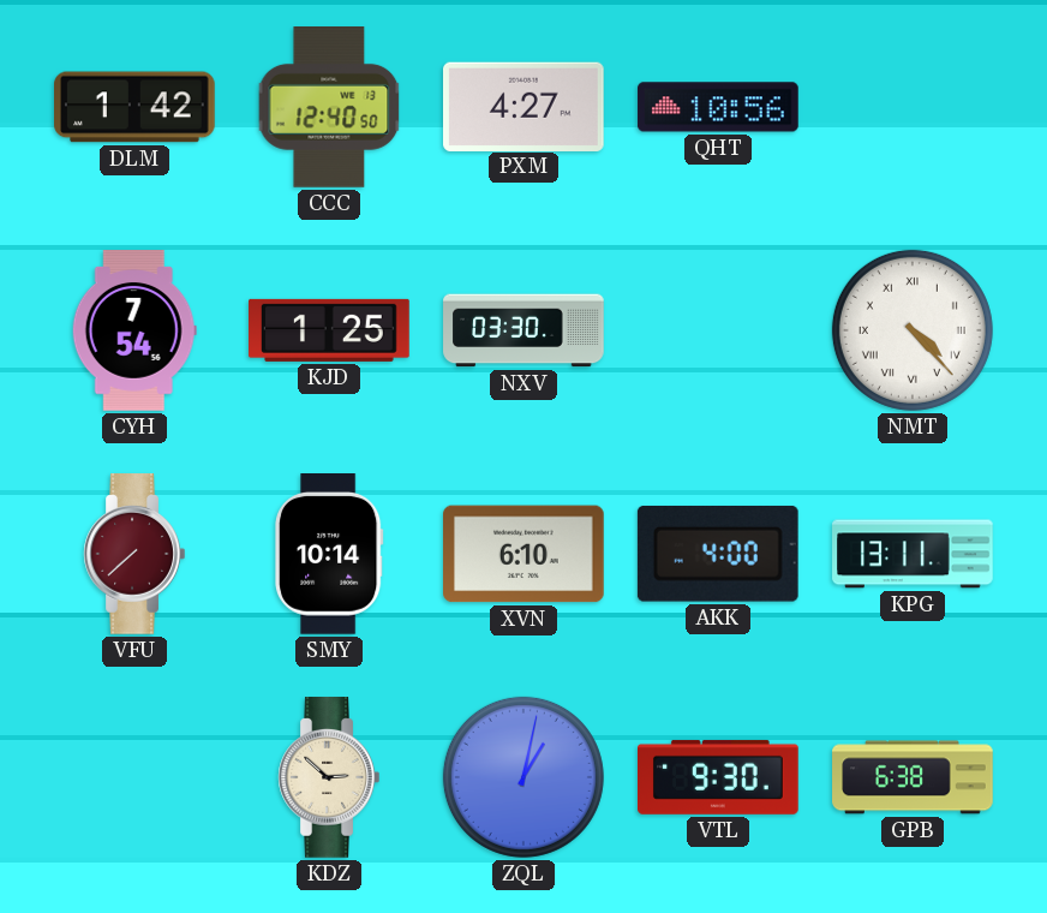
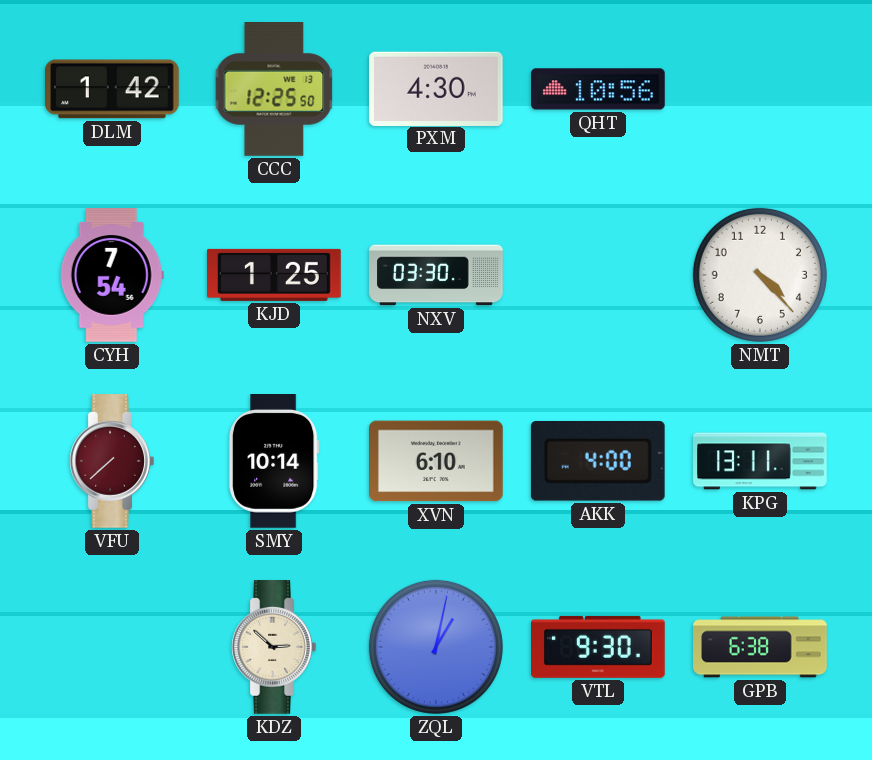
CCC: 12:40 -> 12:25 (274, 90)
PXM: 4:27 -> 4:30 (437, 88)
NMT numerals: Roman -> Arabic (760, 275)
